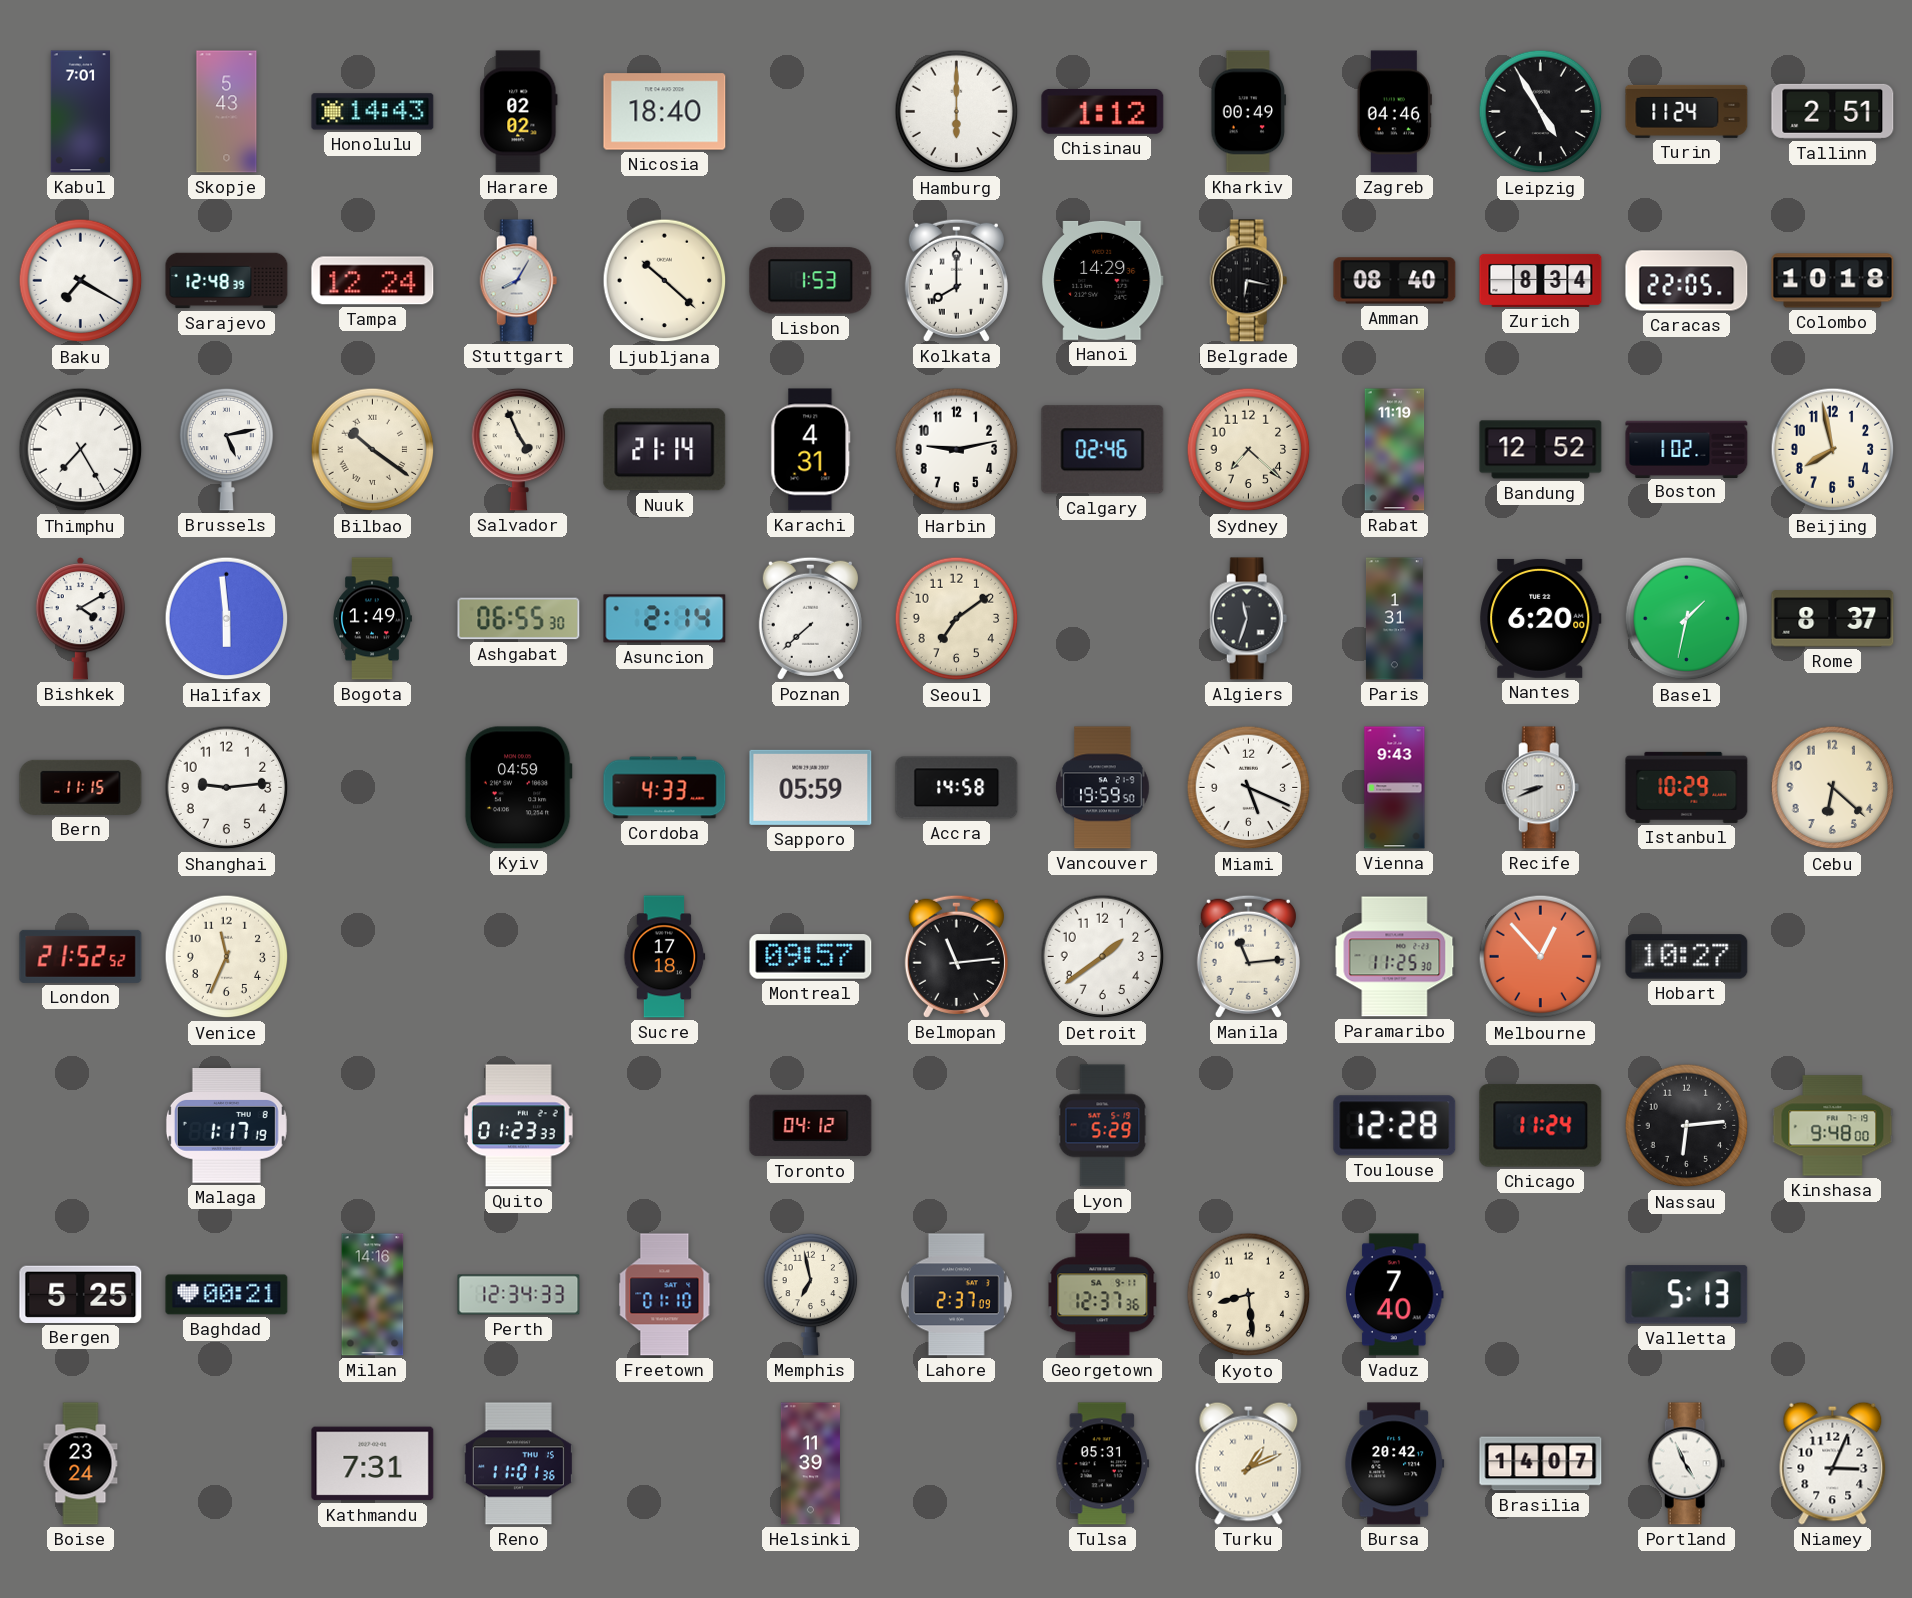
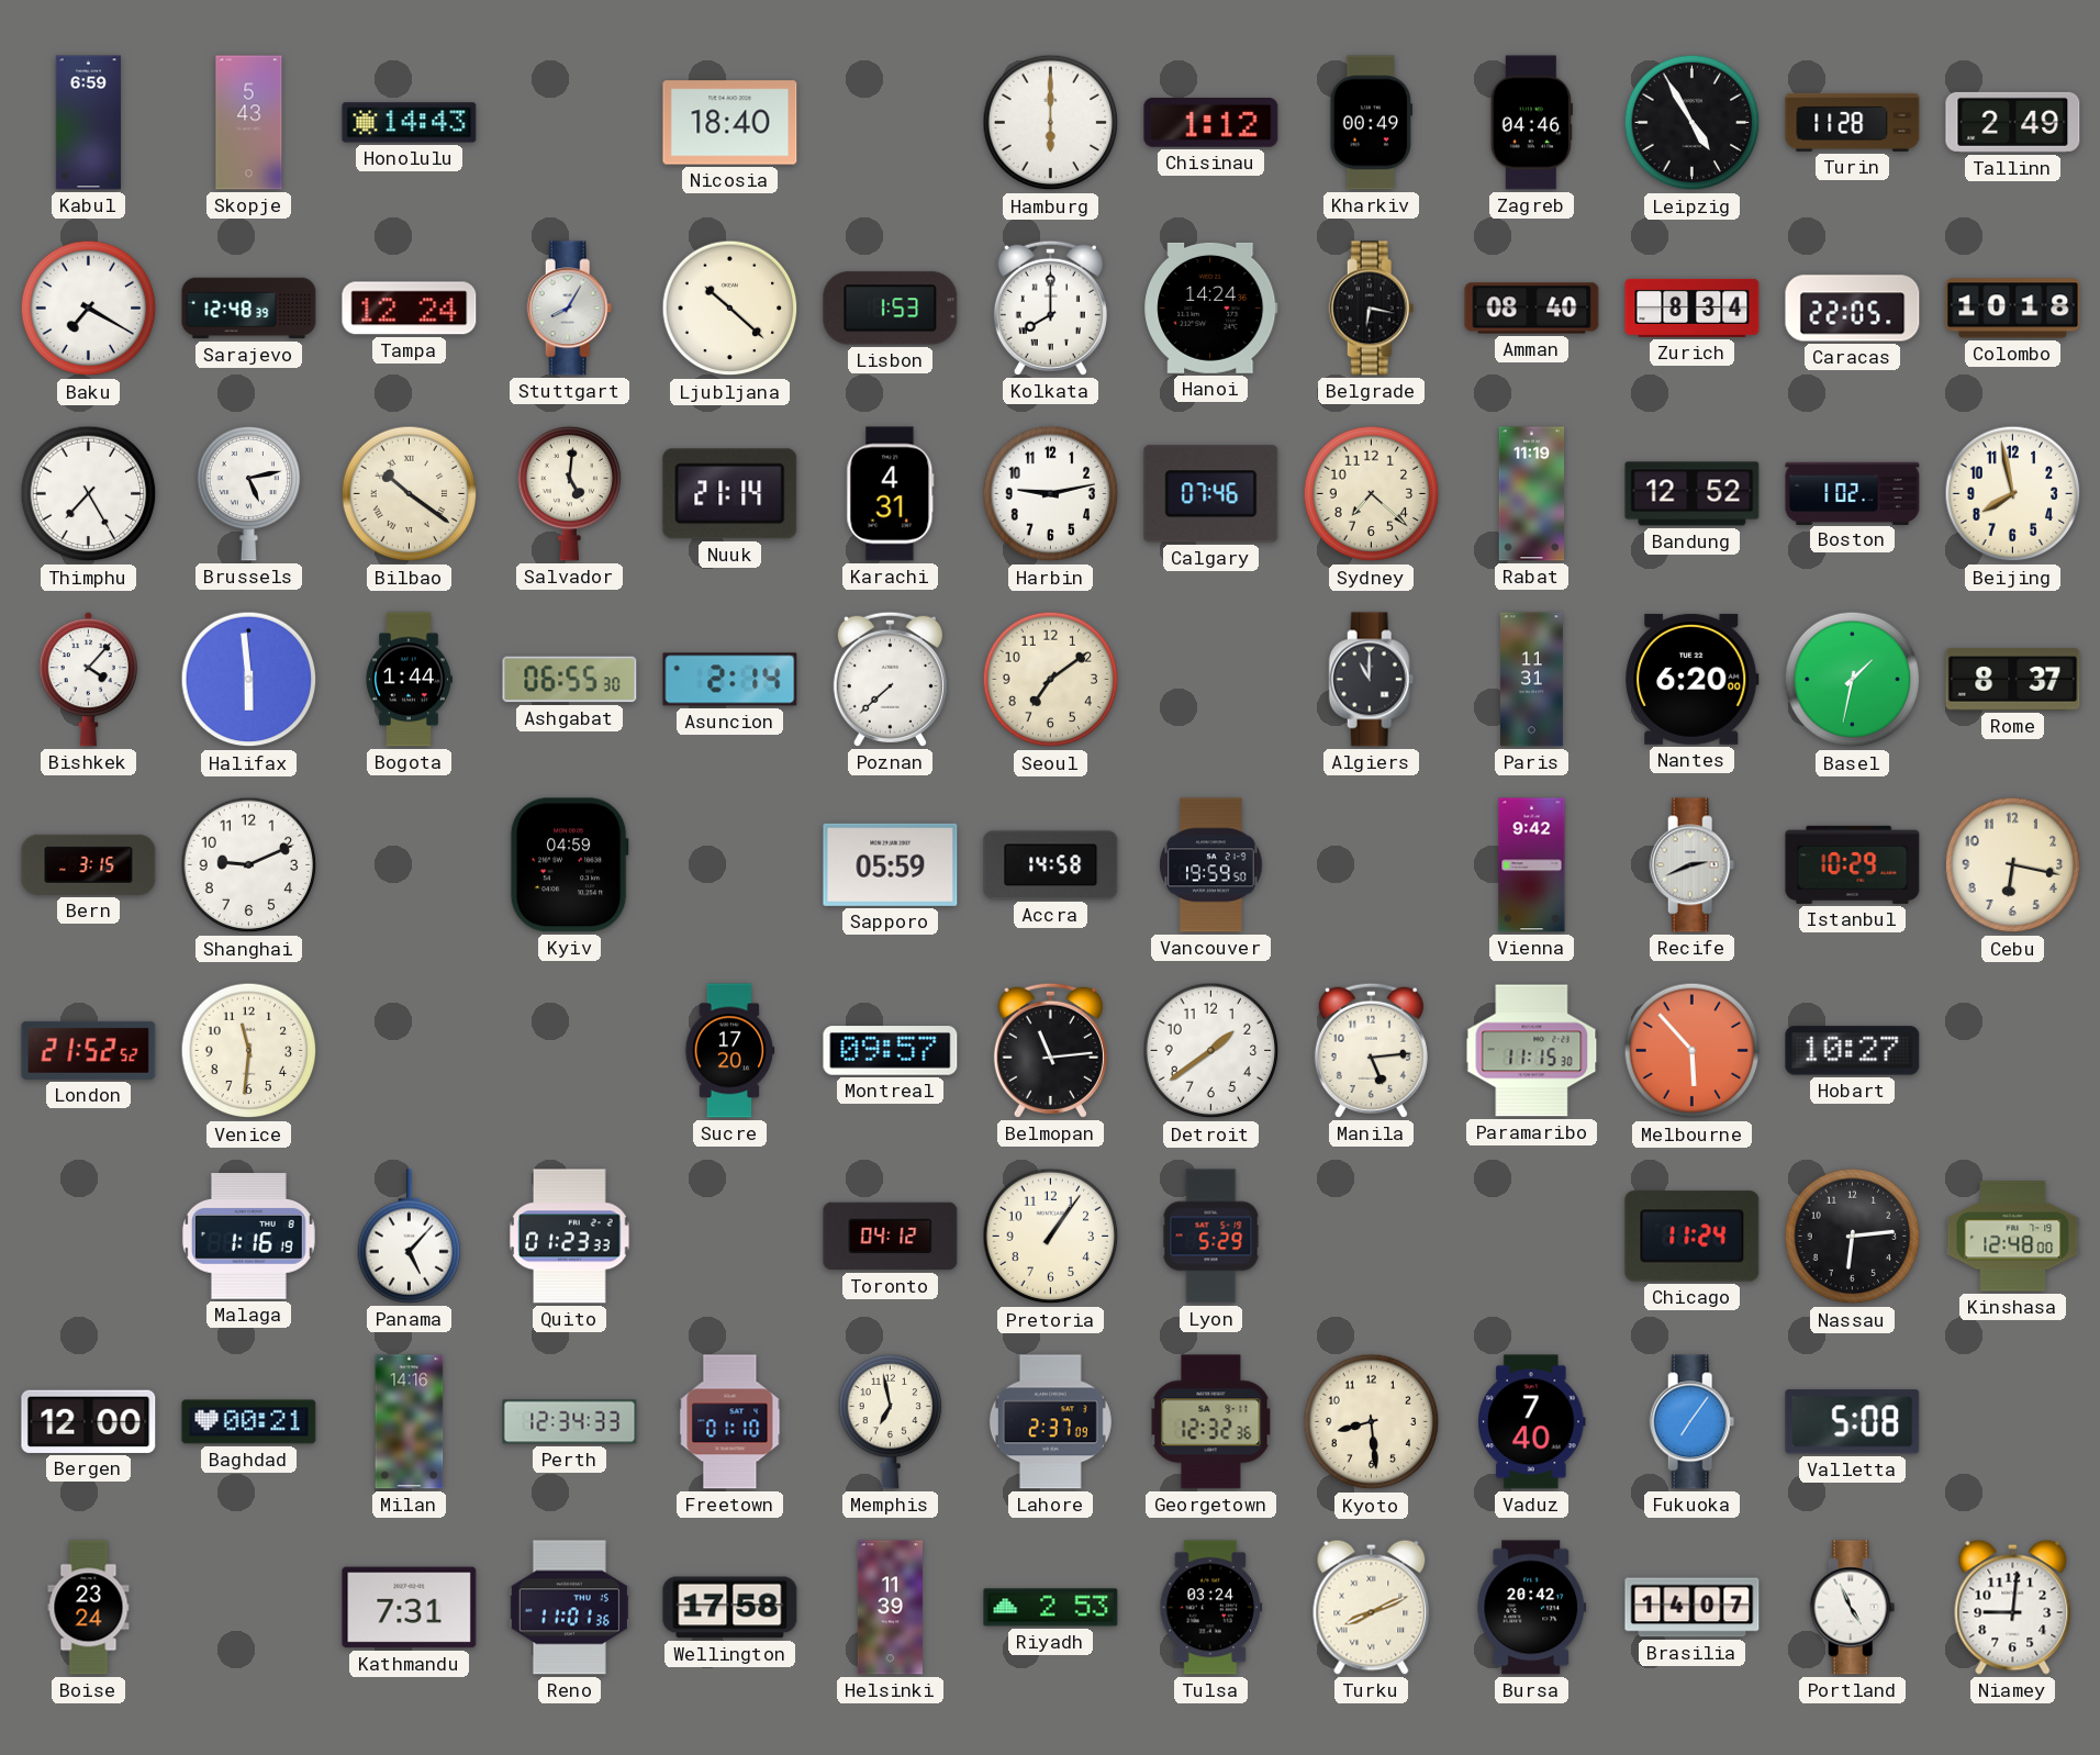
Kabul: 7:01 -> 6:59 (88, 123)
Harare: 02:02 -> none (519, 112)
Turin: 11:24 -> 11:28 (1853, 122)
Tallinn: 2:51 -> 2:49 (2013, 122)
Hanoi: 14:29 -> 14:24 (1211, 308)
Salvador: 4:56 -> 5:01 (570, 493)
Calgary: 02:46 -> 07:46 (1211, 494)
Bishkek: 4:10 -> 4:07 (88, 680)
Bogota: 1:49 -> 1:44 (409, 680)
Algiers: 11:33 -> 11:00 (1372, 680)
Paris: 1:31 -> 11:31 (1531, 680)
Bern: 11:15 -> 3:15 (89, 864)
Shanghai: 9:14 -> 9:11 (249, 865)
Cordoba: 4:33 -> none (665, 788)
Miami: 5:19 -> none (1249, 788)
Vienna: 9:43 -> 9:42 (1532, 865)
Recife: 8:41 -> 2:41 (1693, 865)
Cebu: 6:22 -> 6:17 (2013, 865)
Venice: 11:34 -> 11:31 (249, 1051)
Sucre: 17:18 -> 17:20 (729, 1051)
Manila: 11:14 -> 5:14 (1371, 1050)
Paramaribo: 11:25 -> 11:15 (1532, 1051)
Melbourne: 12:53 -> 5:53 (1693, 1051)
Malaga: 1:17 -> 1:16 (248, 1237)
Panama: none -> 5:07 (410, 1237)
Pretoria: none -> 1:06 (1051, 1237)
Toulouse: 12:28 -> none (1395, 1126)
Kinshasa: 9:48 -> 12:48 (2013, 1237)
Bergen: 5:25 -> 12:00 (89, 1421)
Georgetown: 12:37 -> 12:32 (1211, 1422)
Fukuoka: none -> 7:06 (1693, 1422)
Valletta: 5:13 -> 5:08 (1853, 1422)
Wellington: none -> 17:58 (730, 1608)
Riyadh: none -> 2:53 (1051, 1608)
Tulsa: 05:31 -> 03:24 (1211, 1608)
Turku: 1:11 -> 8:11 (1372, 1607)
Niamey: 3:04 -> 9:01 (2013, 1607)
